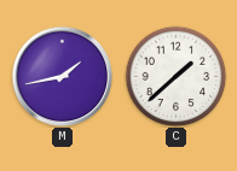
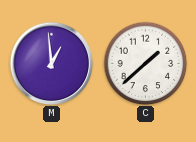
M: 1:43 -> 12:59 (51, 63)
